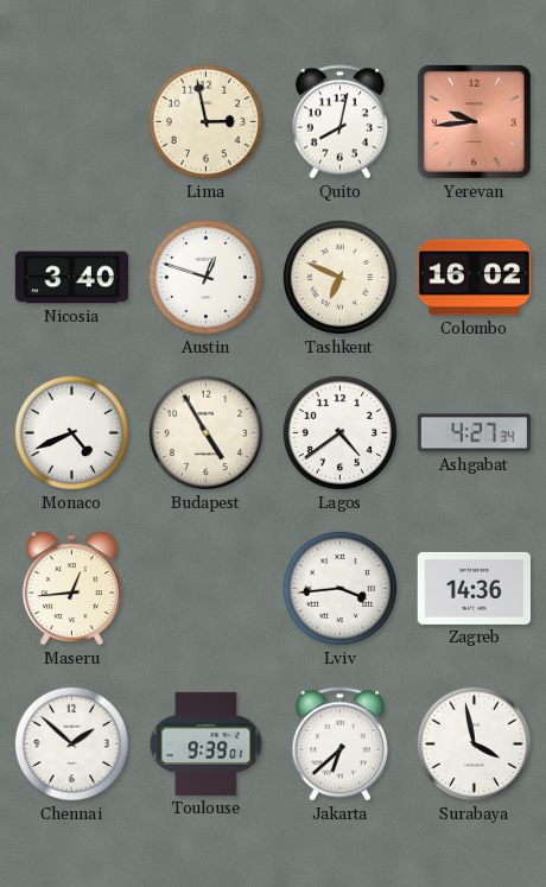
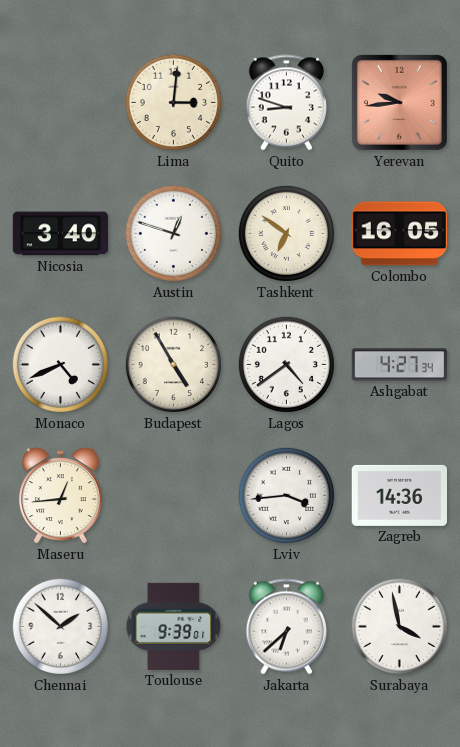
Lima: 2:58 -> 3:01 (173, 102)
Quito: 8:02 -> 8:48 (286, 103)
Tashkent: 6:49 -> 6:51 (286, 233)
Colombo: 16:02 -> 16:05 (399, 234)
